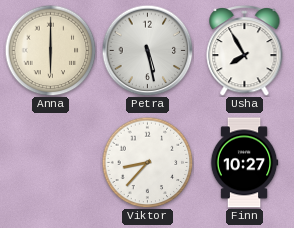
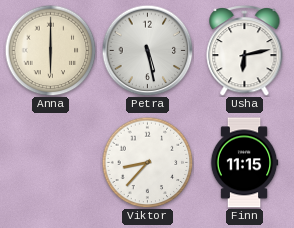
Usha: 7:55 -> 6:13 (245, 50)
Finn: 10:27 -> 11:15 (244, 163)
